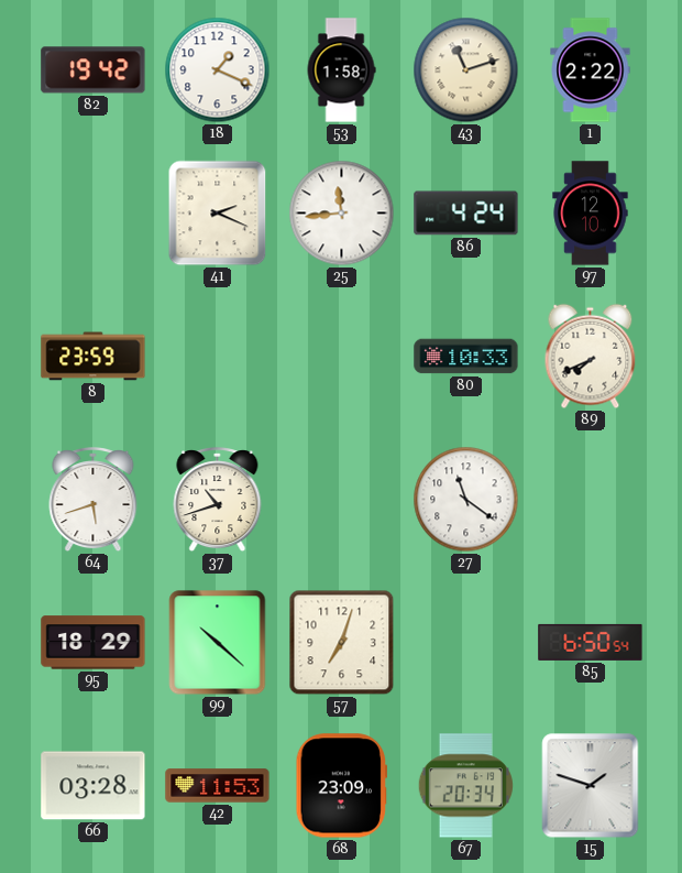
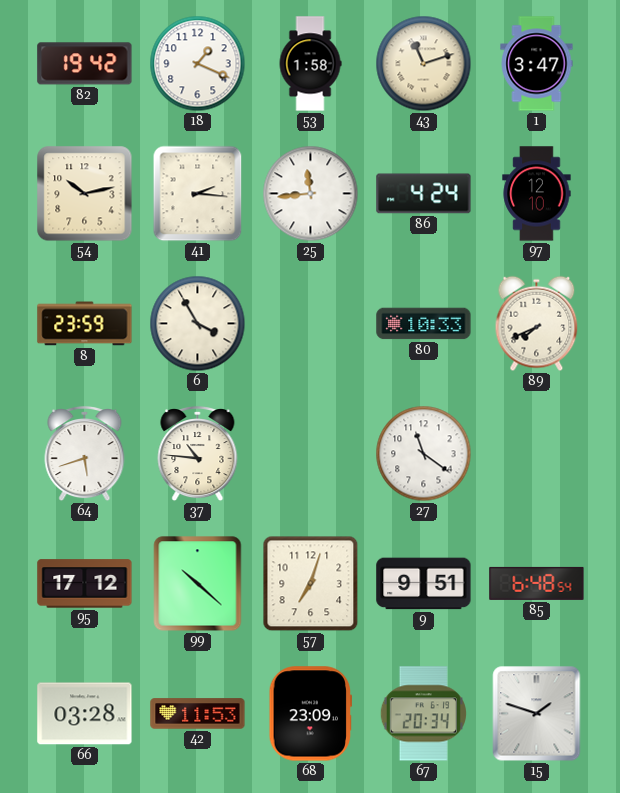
1: 2:22 -> 3:47 (537, 64)
54: none -> 10:13 (85, 194)
41: 2:19 -> 2:16 (198, 194)
6: none -> 3:55 (198, 324)
37: 10:42 -> 10:46 (198, 454)
95: 18:29 -> 17:12 (85, 584)
9: none -> 9:51 (424, 584)
85: 6:50 -> 6:48 (537, 583)
